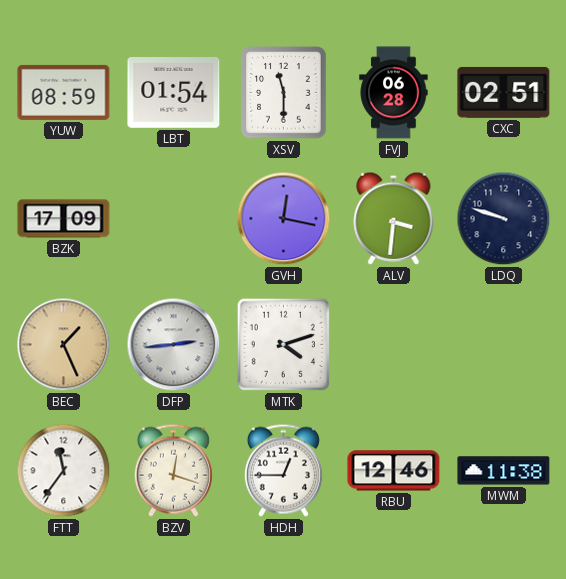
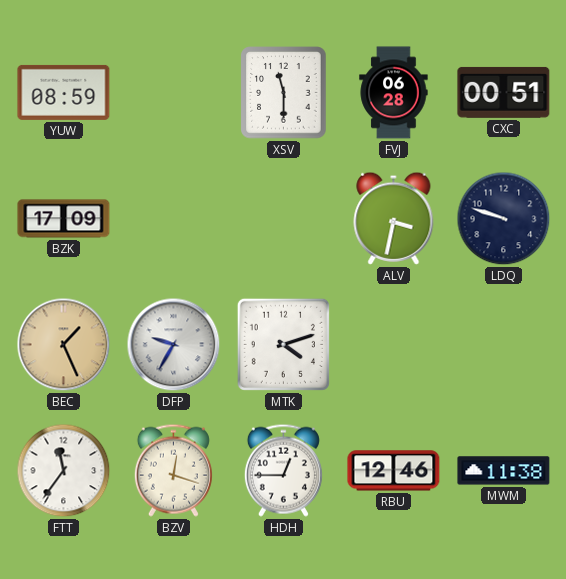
LBT: 01:54 -> none (174, 93)
CXC: 02:51 -> 00:51 (504, 92)
GVH: 12:17 -> none (284, 219)
ALV: 3:31 -> 3:32 (394, 218)
DFP: 2:44 -> 9:35 (174, 345)
